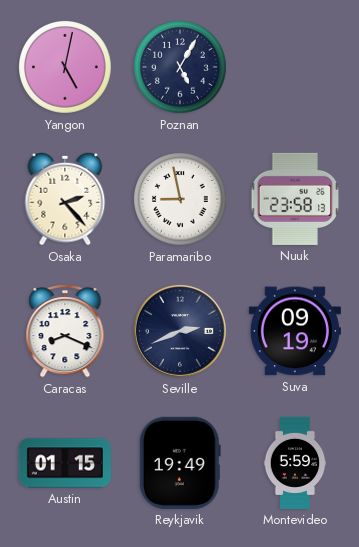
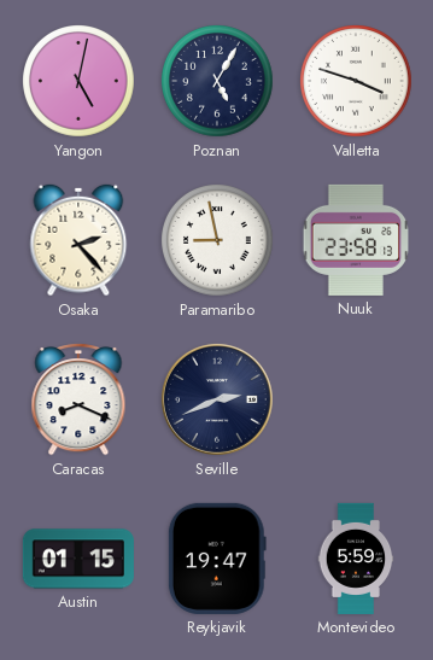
Valletta: none -> 3:48 (357, 82)
Suva: 09:19 -> none (295, 331)
Reykjavik: 19:49 -> 19:47 (217, 559)
